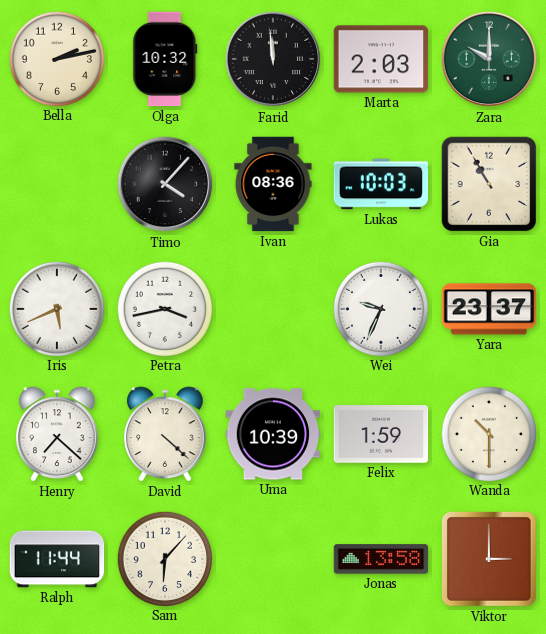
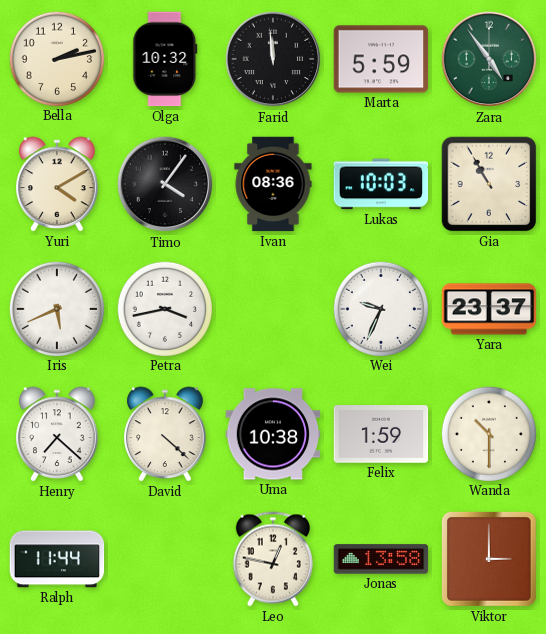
Marta: 2:03 -> 5:59 (381, 59)
Zara: 10:00 -> 4:54 (489, 59)
Yuri: none -> 4:10 (57, 184)
Timo: 4:07 -> 4:06 (165, 184)
Uma: 10:39 -> 10:38 (273, 434)
Sam: 6:07 -> none (164, 558)
Leo: none -> 12:47 (273, 559)
